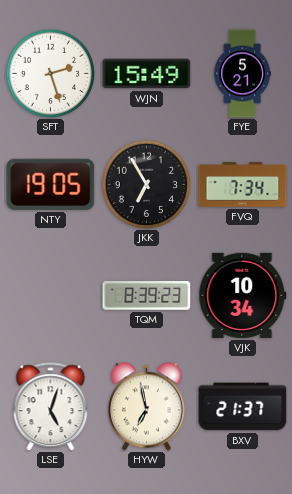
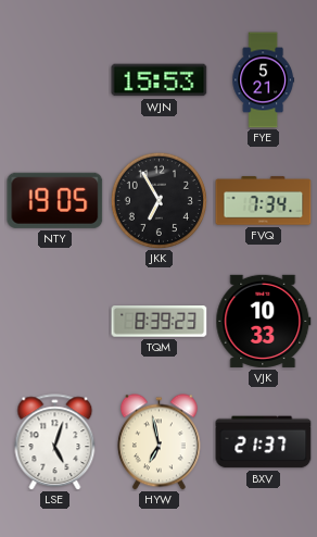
SFT: 2:27 -> none (50, 73)
WJN: 15:49 -> 15:53 (160, 80)
VJK: 10:34 -> 10:33 (264, 321)
